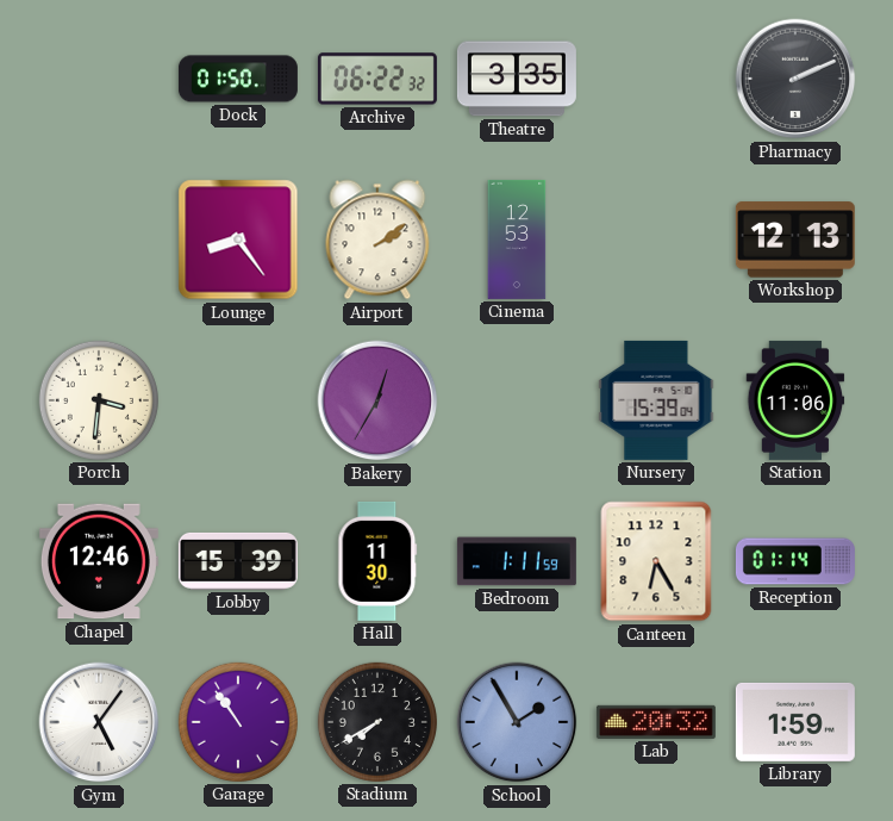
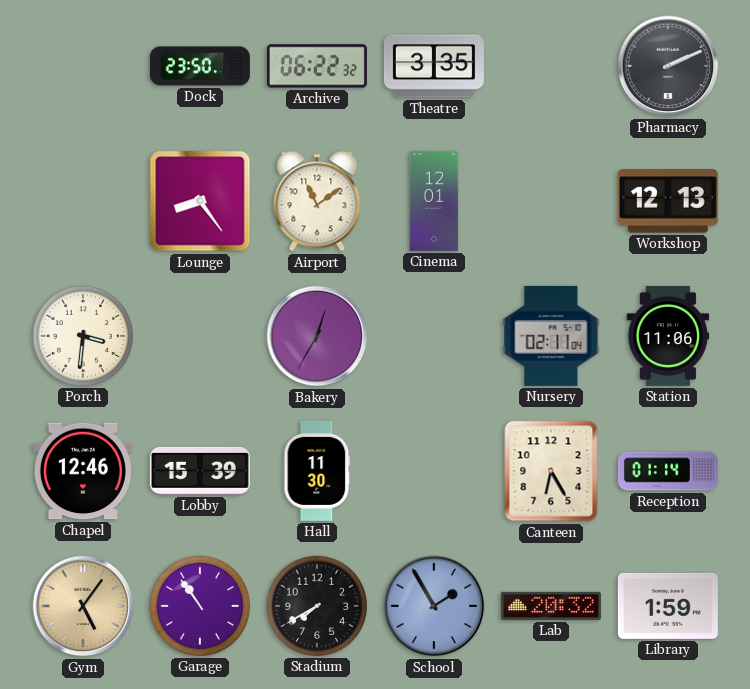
Dock: 01:50 -> 23:50 (200, 66)
Airport: 2:09 -> 11:09 (317, 201)
Cinema: 12:53 -> 12:01 (434, 201)
Nursery: 15:39 -> 02:11 (551, 336)
Bedroom: 1:11 -> none (517, 561)
Gym dial: white -> champagne (83, 606)
